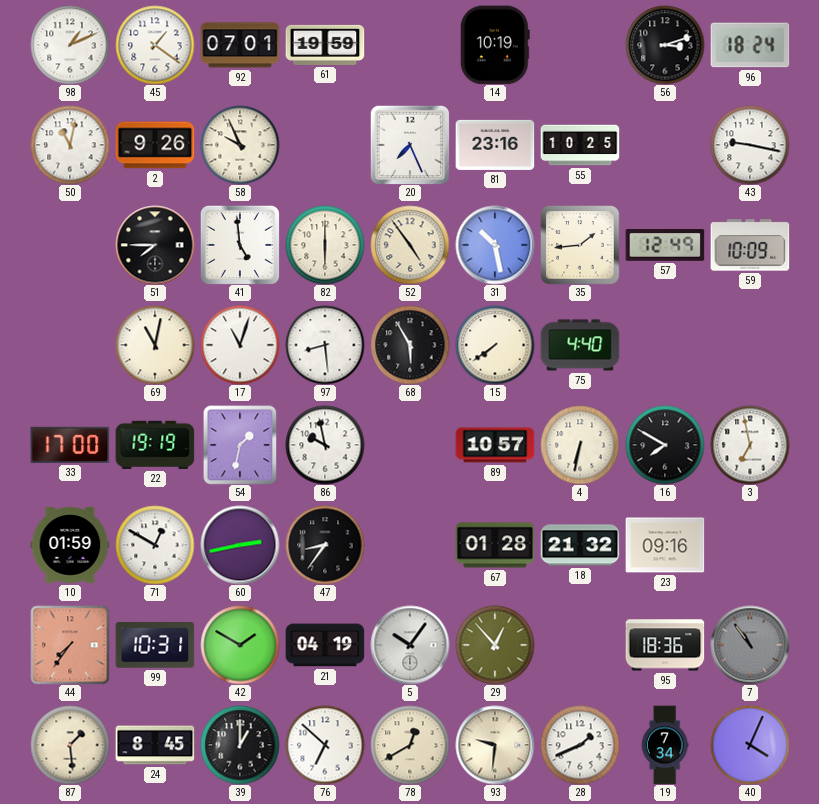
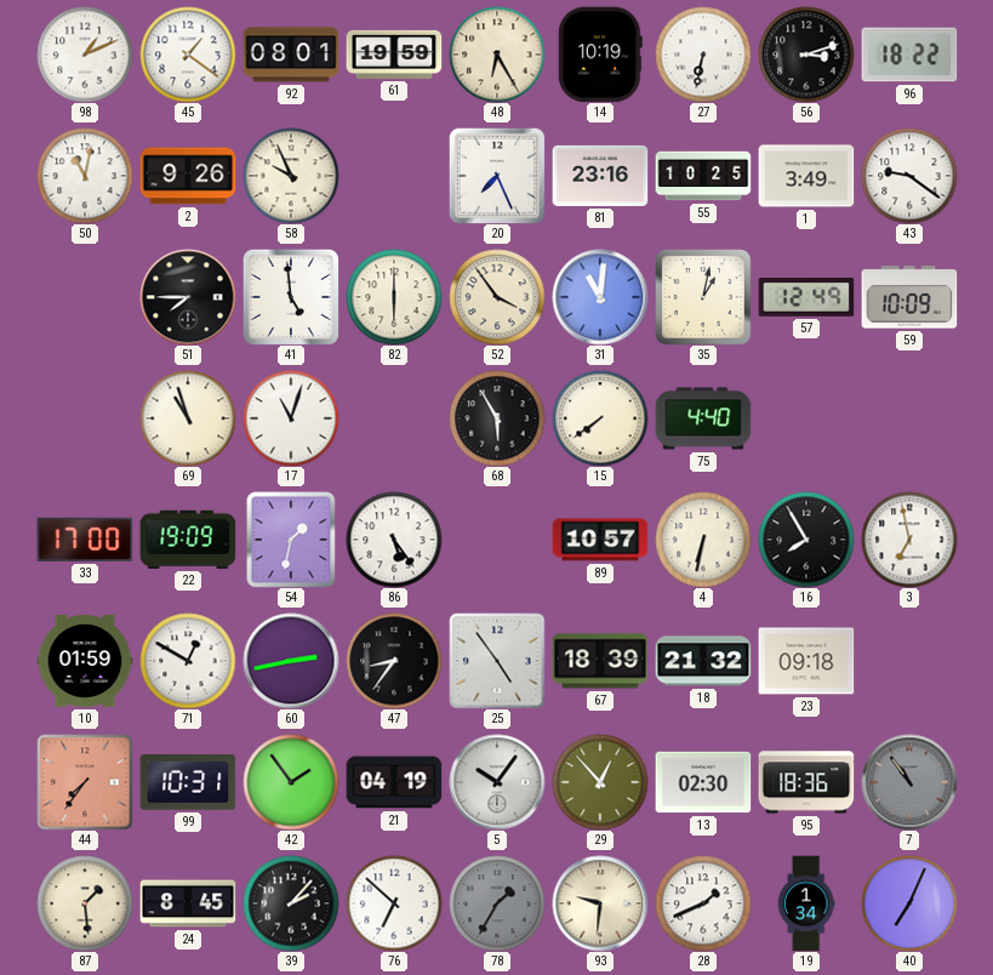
92: 07:01 -> 08:01 (291, 55)
48: none -> 6:25 (497, 55)
27: none -> 6:32 (703, 55)
96: 18:24 -> 18:22 (909, 55)
1: none -> 3:49 (806, 176)
43: 9:17 -> 9:21 (909, 176)
52: 4:54 -> 3:54 (497, 297)
31: 10:28 -> 11:01 (600, 297)
35: 1:44 -> 1:02 (703, 297)
69: 11:02 -> 10:57 (188, 418)
97: 8:29 -> none (325, 345)
22: 19:19 -> 19:09 (188, 540)
86: 9:58 -> 5:24 (394, 540)
16: 7:50 -> 7:55 (806, 540)
25: none -> 4:54 (497, 661)
67: 01:28 -> 18:39 (600, 661)
23: 09:16 -> 09:18 (806, 661)
42: 1:50 -> 1:54 (291, 782)
13: none -> 02:30 (703, 782)
39: 1:00 -> 2:07 (291, 903)
78: 12:40 -> 1:35 (497, 903)
78 dial: cream -> grey (497, 903)
19: 7:34 -> 1:34 (806, 903)
40: 4:04 -> 7:04 (909, 903)
